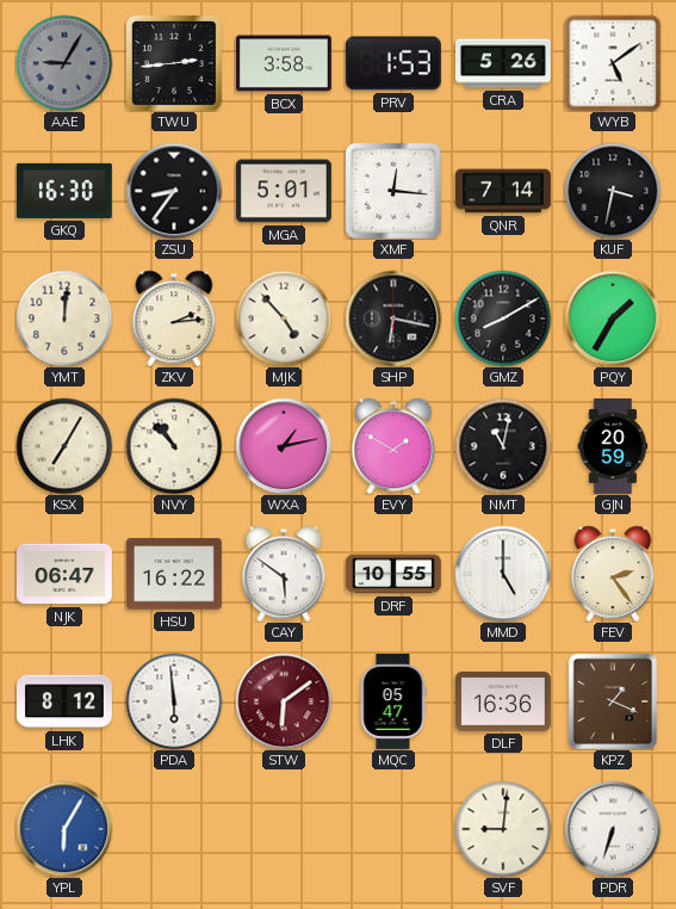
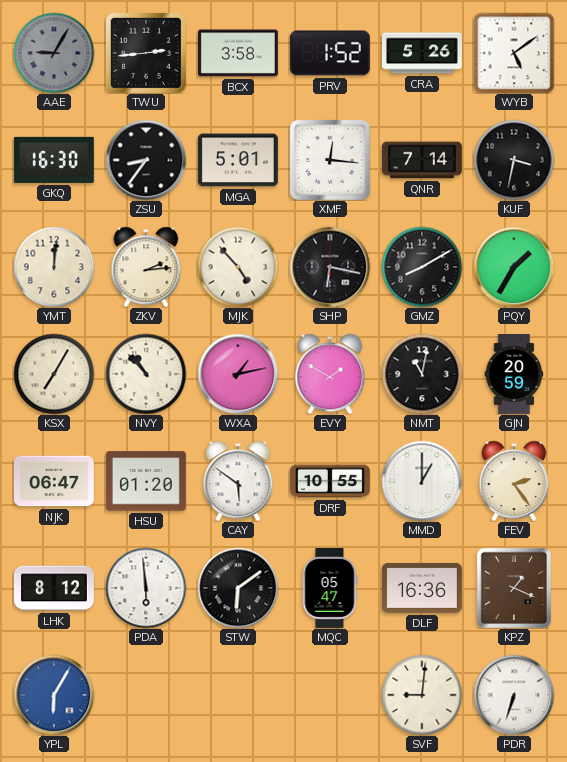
PRV: 1:53 -> 1:52 (330, 53)
HSU: 16:22 -> 01:20 (146, 481)
MMD: 5:00 -> 1:00 (422, 481)
STW dial: burgundy -> black (238, 588)
